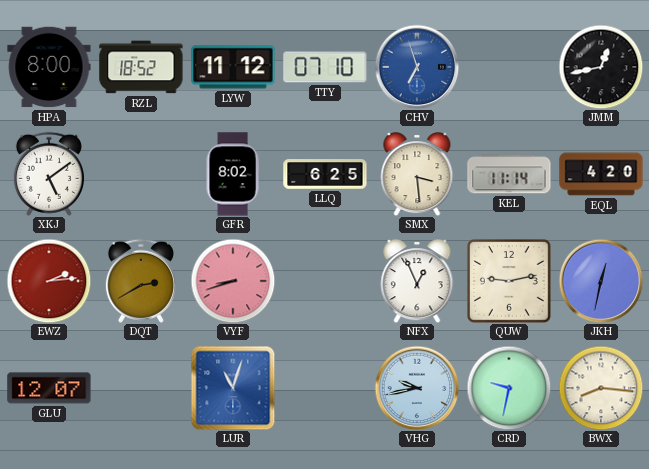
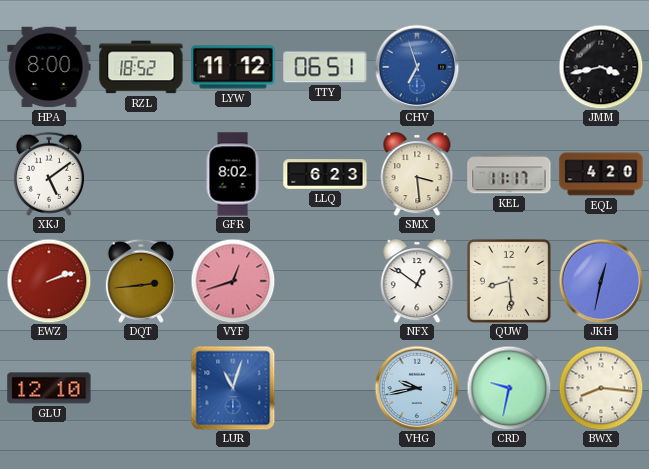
TTY: 07:10 -> 06:51 (325, 67)
JMM: 12:43 -> 3:43 (601, 67)
LLQ: 6:25 -> 6:23 (325, 174)
KEL: 11:14 -> 11:17 (509, 174)
EWZ: 2:14 -> 2:12 (49, 281)
DQT: 2:40 -> 2:44 (141, 281)
VYF: 8:42 -> 12:42 (233, 281)
NFX: 12:56 -> 12:51 (417, 281)
QUW: 9:13 -> 8:29 (510, 282)
GLU: 12:07 -> 12:10 (49, 388)
